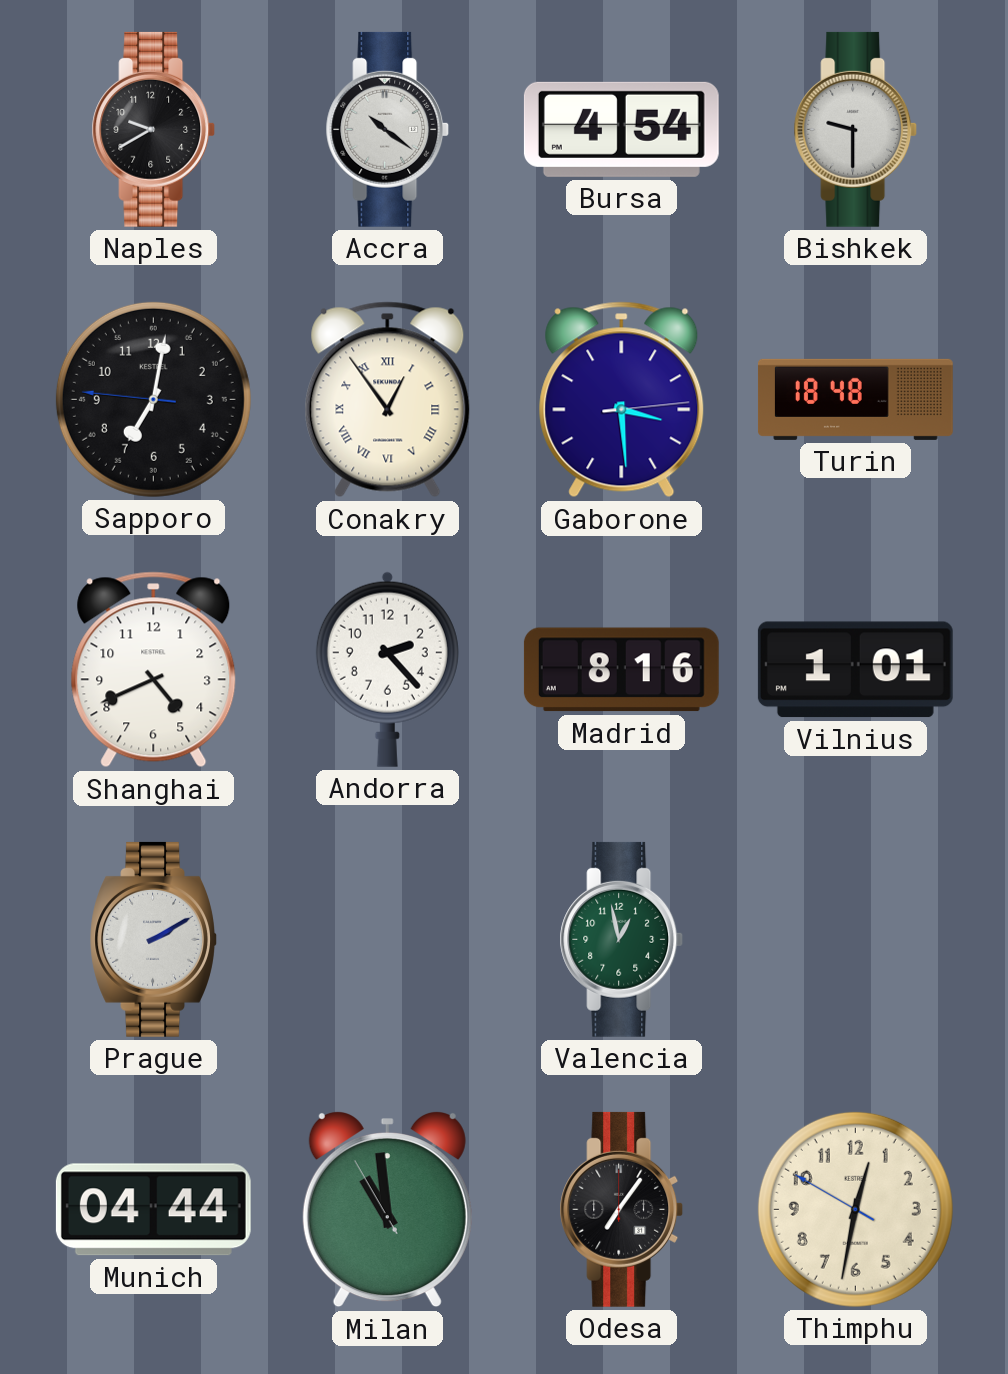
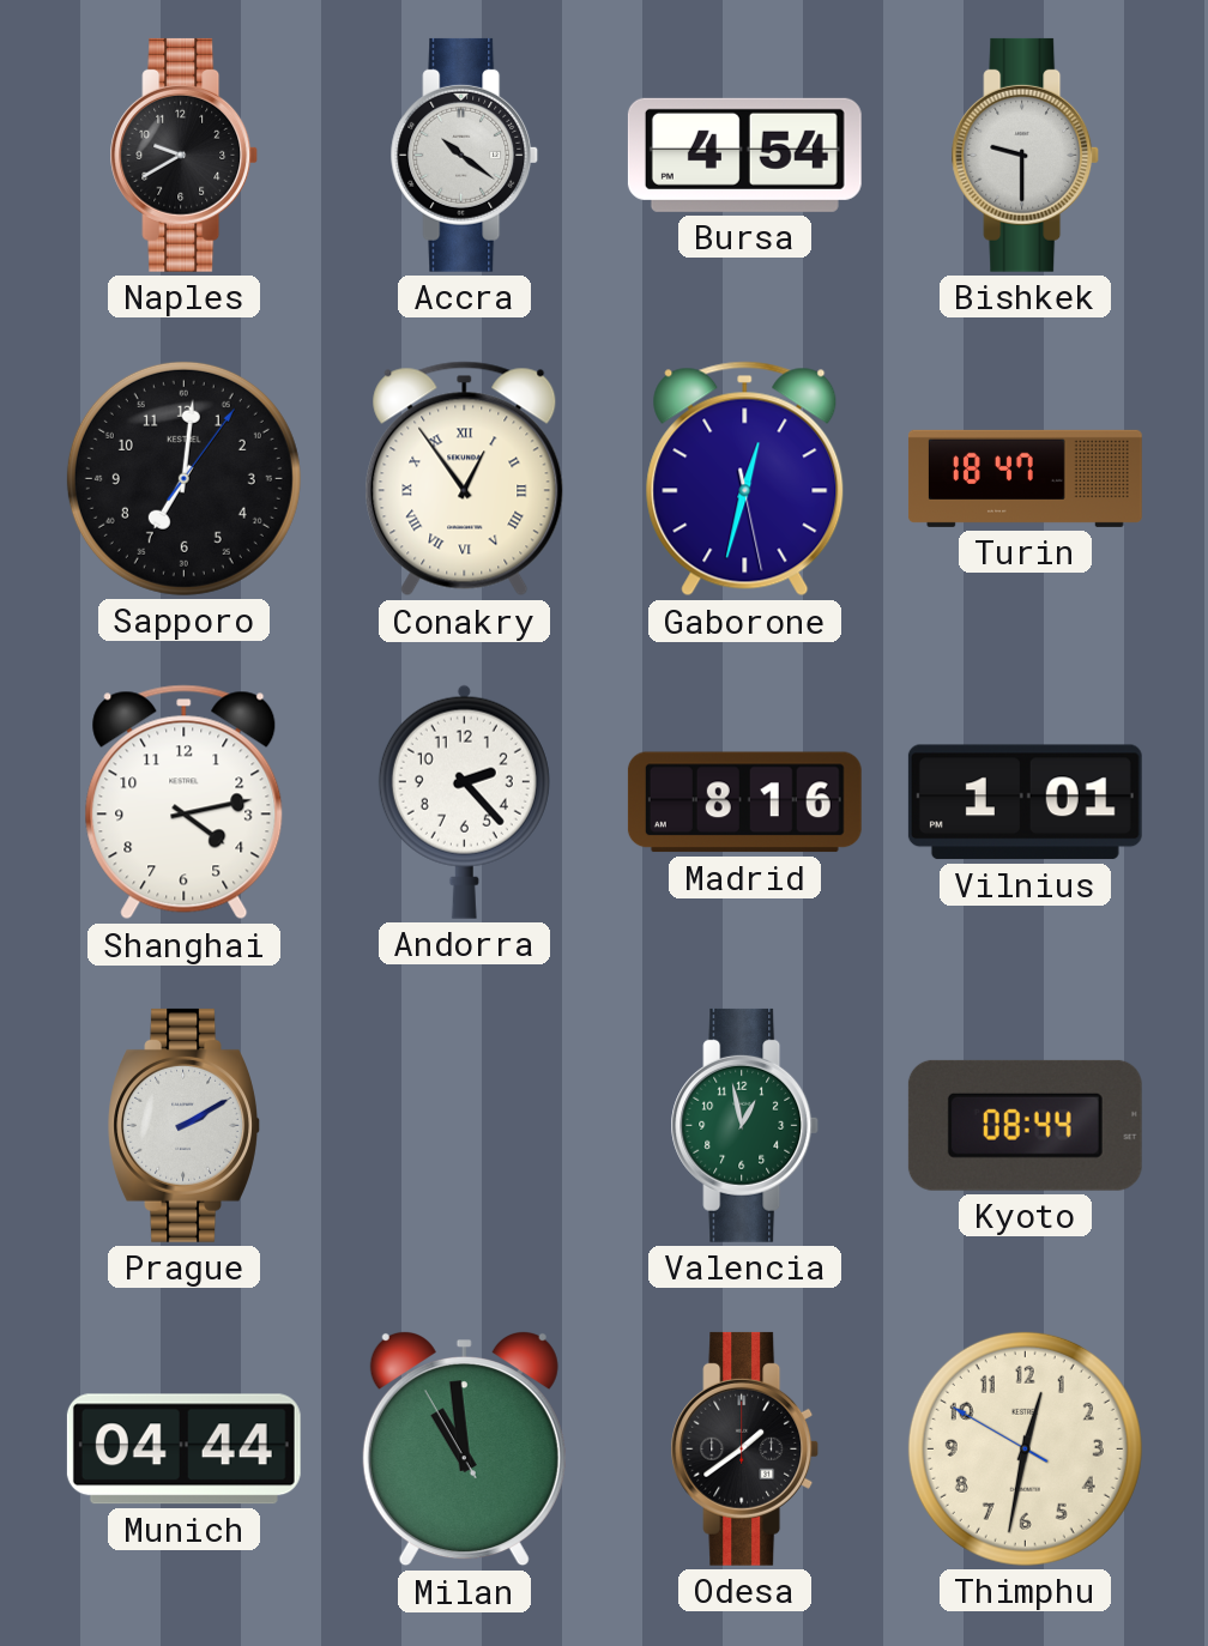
Sapporo: 7:01:46 -> 7:01:06 (183, 478)
Gaborone: 3:29 -> 12:32 (745, 479)
Turin: 18:48 -> 18:47 (1025, 478)
Shanghai: 4:41 -> 4:13 (185, 803)
Kyoto: none -> 08:44 (1025, 1125)
Odesa: 7:06 -> 1:39 (745, 1448)
